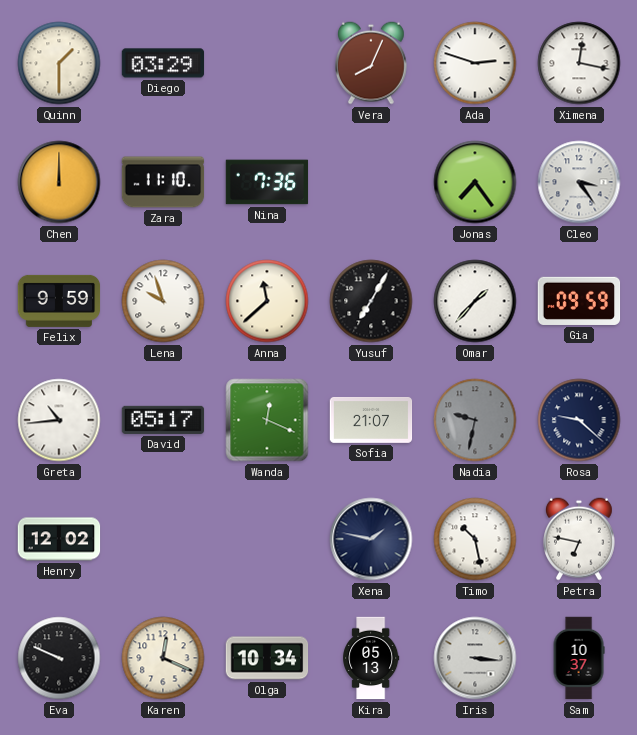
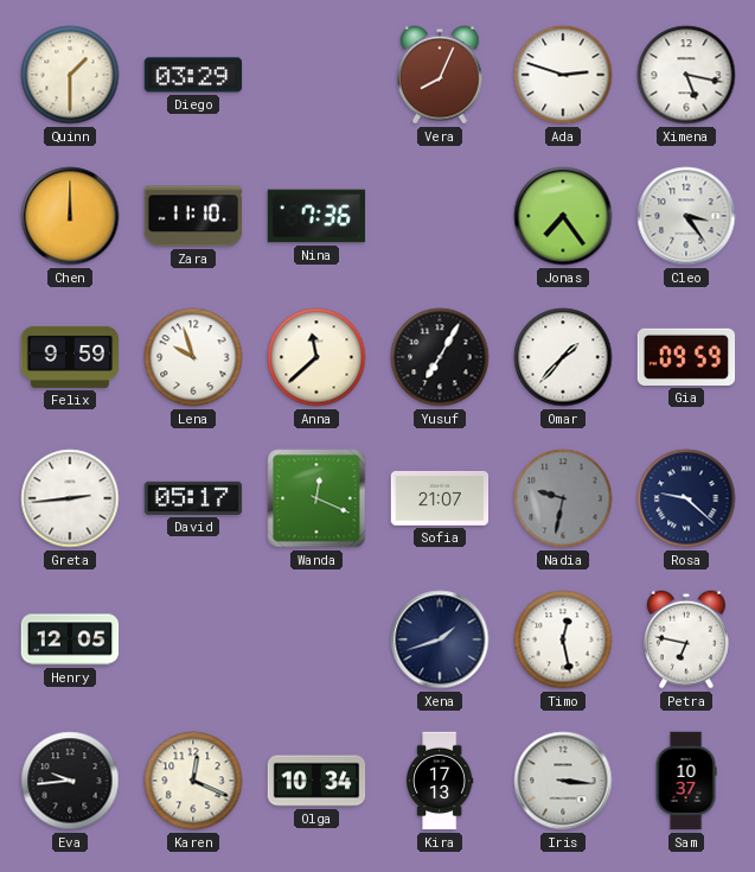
Ximena: 12:17 -> 5:17 (686, 75)
Greta: 10:44 -> 2:44 (70, 498)
Henry: 12:02 -> 12:05 (70, 639)
Xena: 1:47 -> 1:42 (440, 639)
Timo: 10:28 -> 12:28 (563, 639)
Eva: 9:49 -> 9:44 (70, 781)
Kira: 05:13 -> 17:13 (440, 781)
